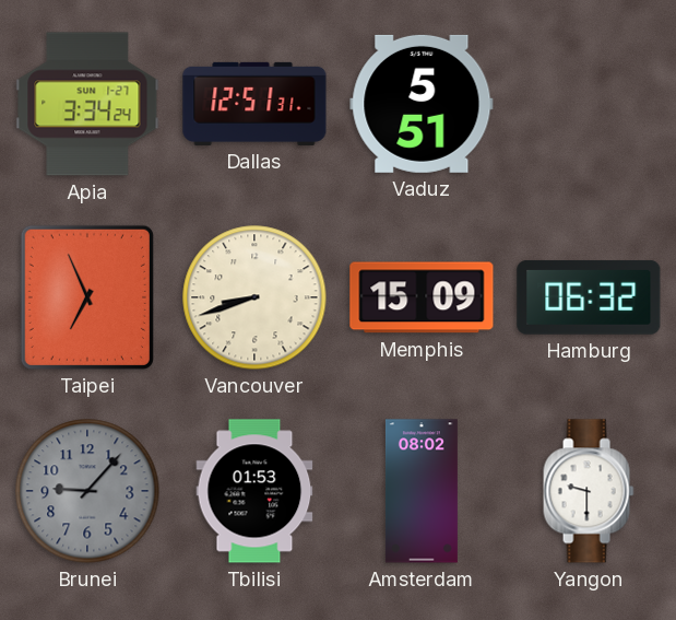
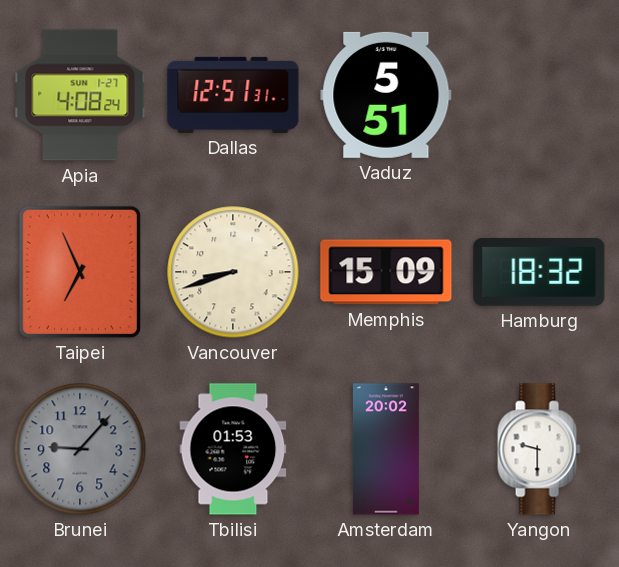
Apia: 3:34 -> 4:08 (80, 95)
Hamburg: 06:32 -> 18:32 (539, 272)
Amsterdam: 08:02 -> 20:02 (386, 449)
